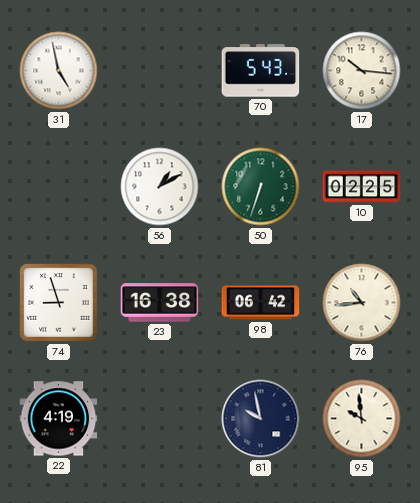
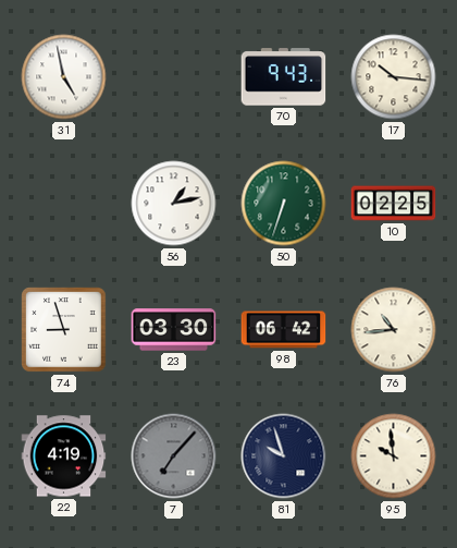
70: 5:43 -> 9:43 (284, 77)
56: 1:10 -> 1:13 (174, 204)
23: 16:38 -> 03:30 (174, 330)
7: none -> 7:07 (174, 456)
81: 9:58 -> 9:57 (284, 456)
